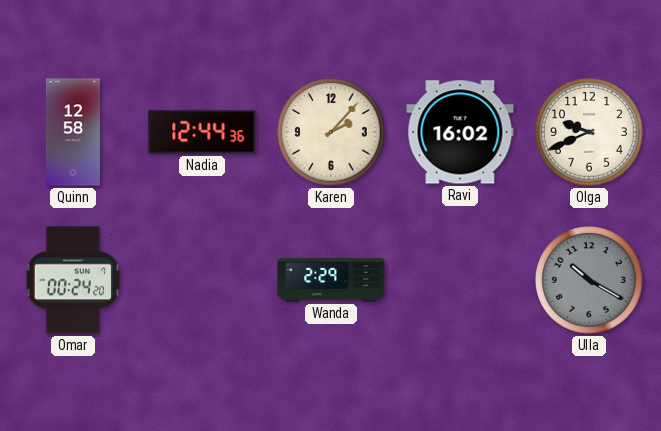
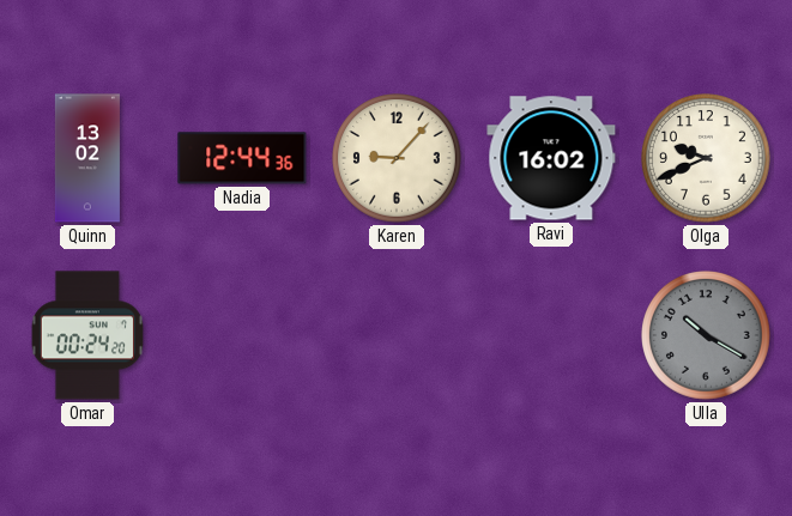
Quinn: 12:58 -> 13:02 (87, 158)
Karen: 2:07 -> 9:07 (398, 159)
Wanda: 2:29 -> none (331, 280)
